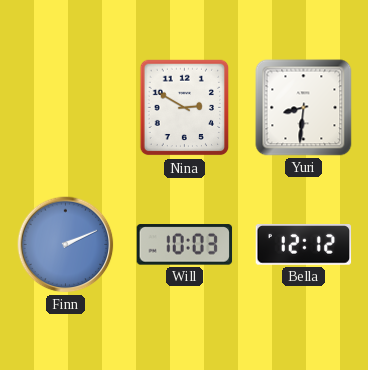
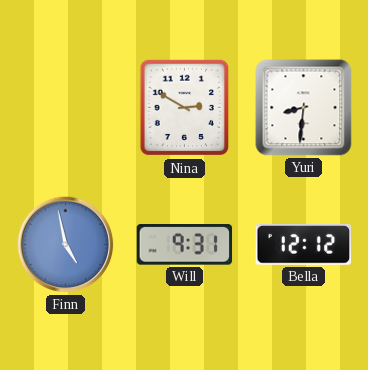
Finn: 2:11 -> 4:58 (66, 245)
Will: 10:03 -> 9:31 (185, 245)
